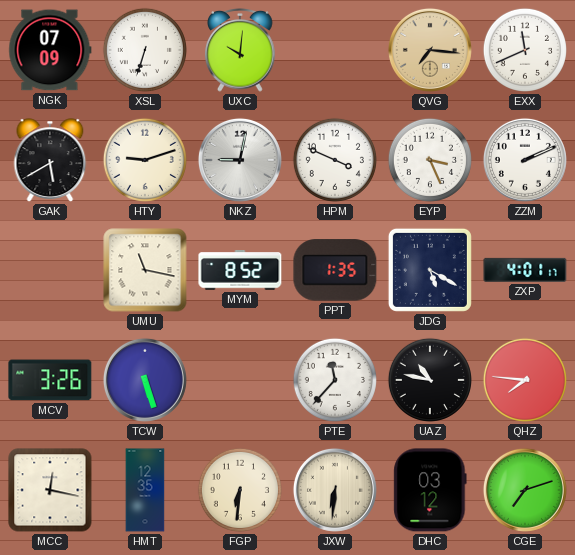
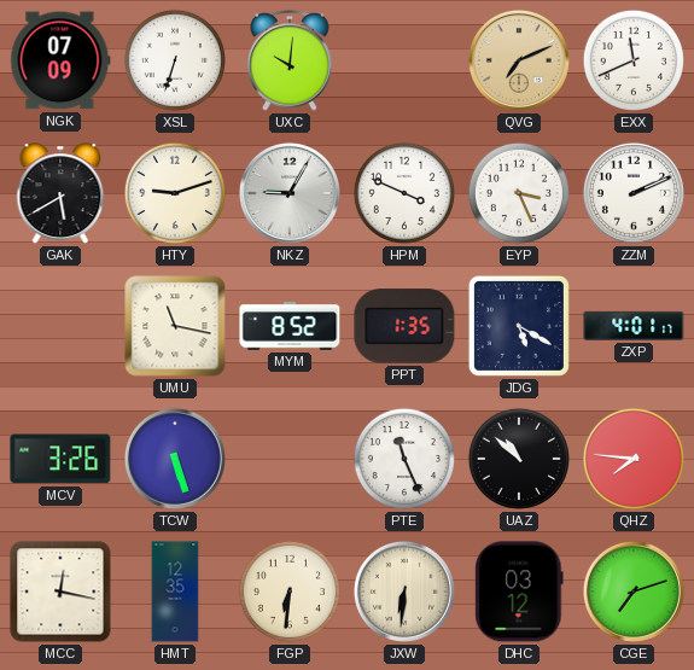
QVG: 7:16 -> 7:11 (519, 60)
NKZ: 9:02 -> 9:05 (290, 193)
PTE: 11:37 -> 11:26 (404, 459)
UAZ: 10:47 -> 10:52 (519, 459)
